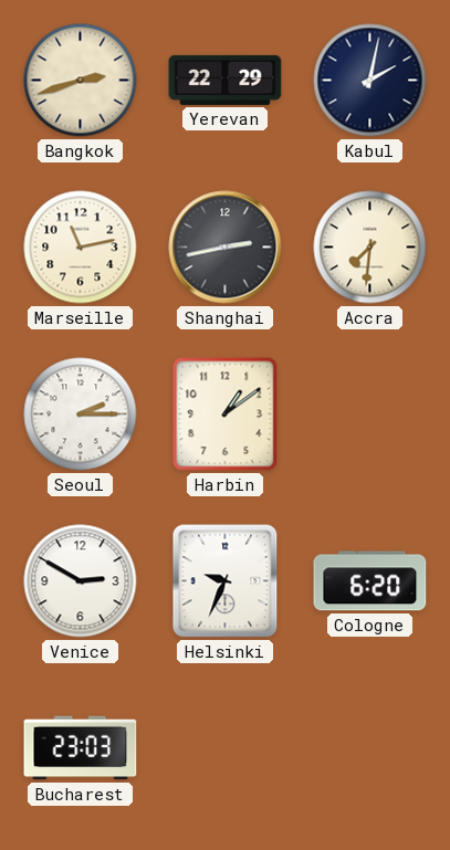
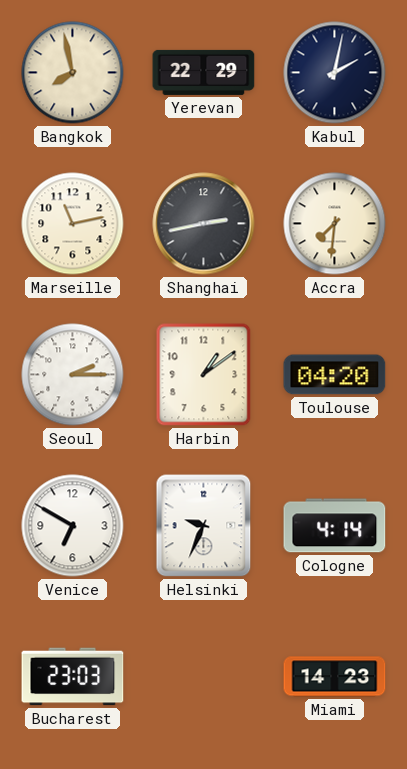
Bangkok: 2:42 -> 7:58 (73, 73)
Toulouse: none -> 04:20 (335, 375)
Venice: 2:50 -> 6:50 (73, 526)
Cologne: 6:20 -> 4:14 (335, 526)
Miami: none -> 14:23 (335, 677)
